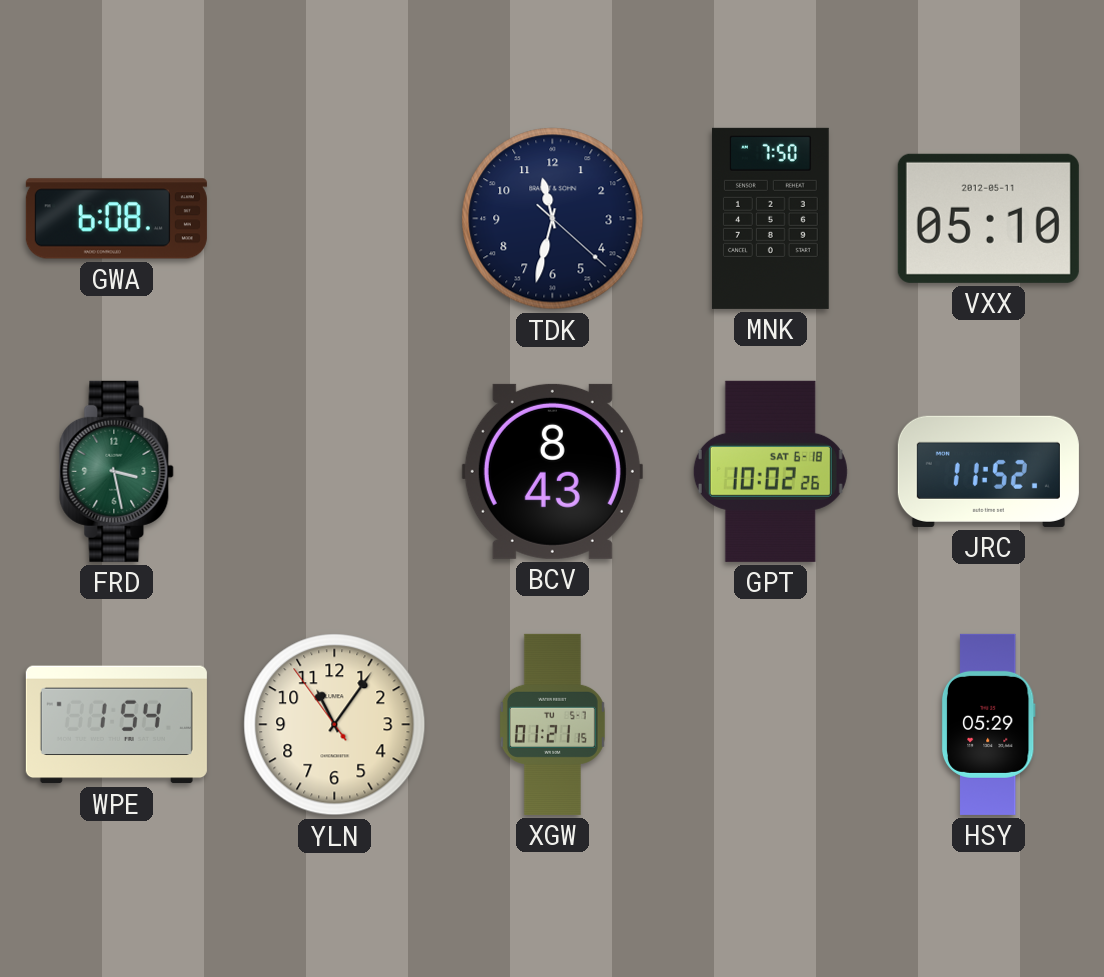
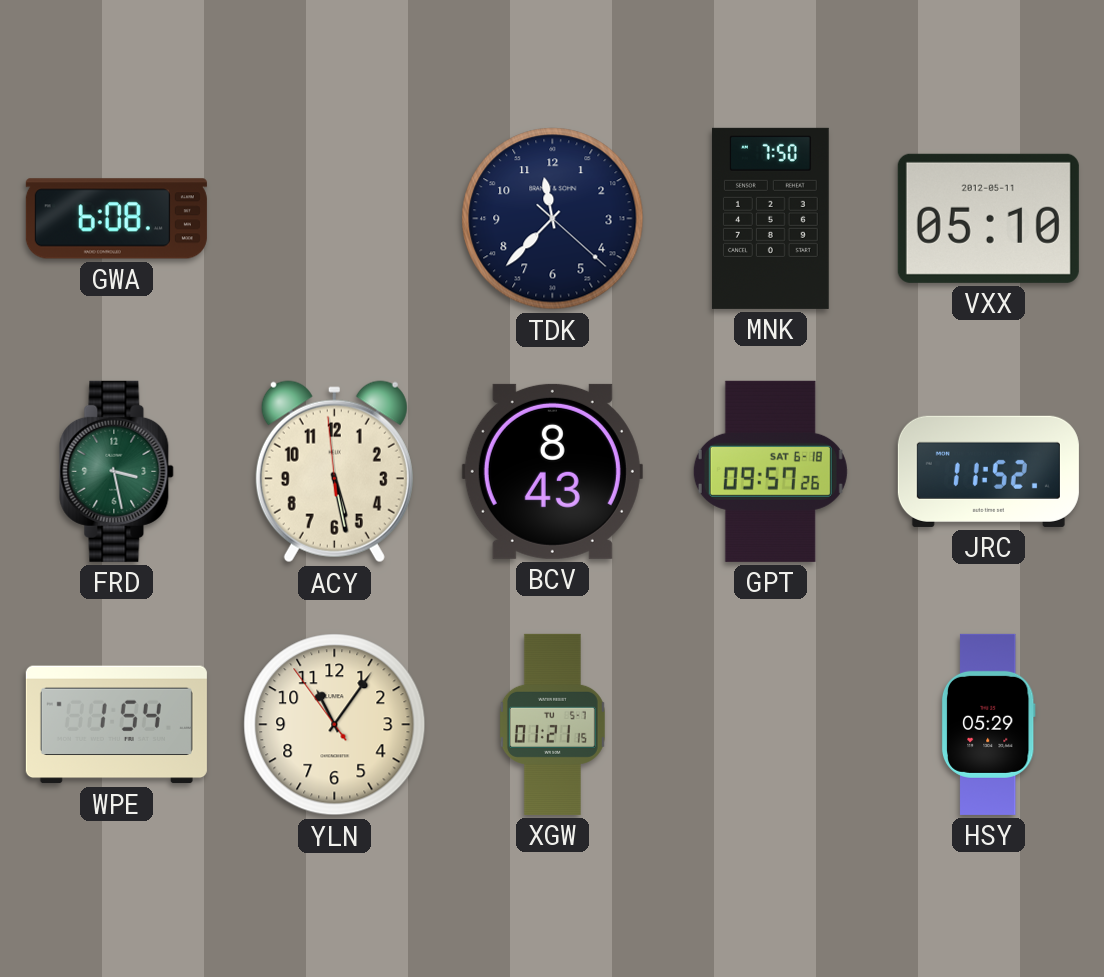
TDK: 11:32 -> 11:37 (553, 219)
ACY: none -> 5:27 (334, 472)
GPT: 10:02 -> 09:57 (770, 471)
